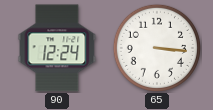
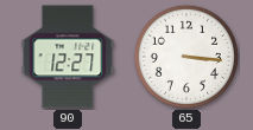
90: 12:24 -> 12:27 (68, 57)
